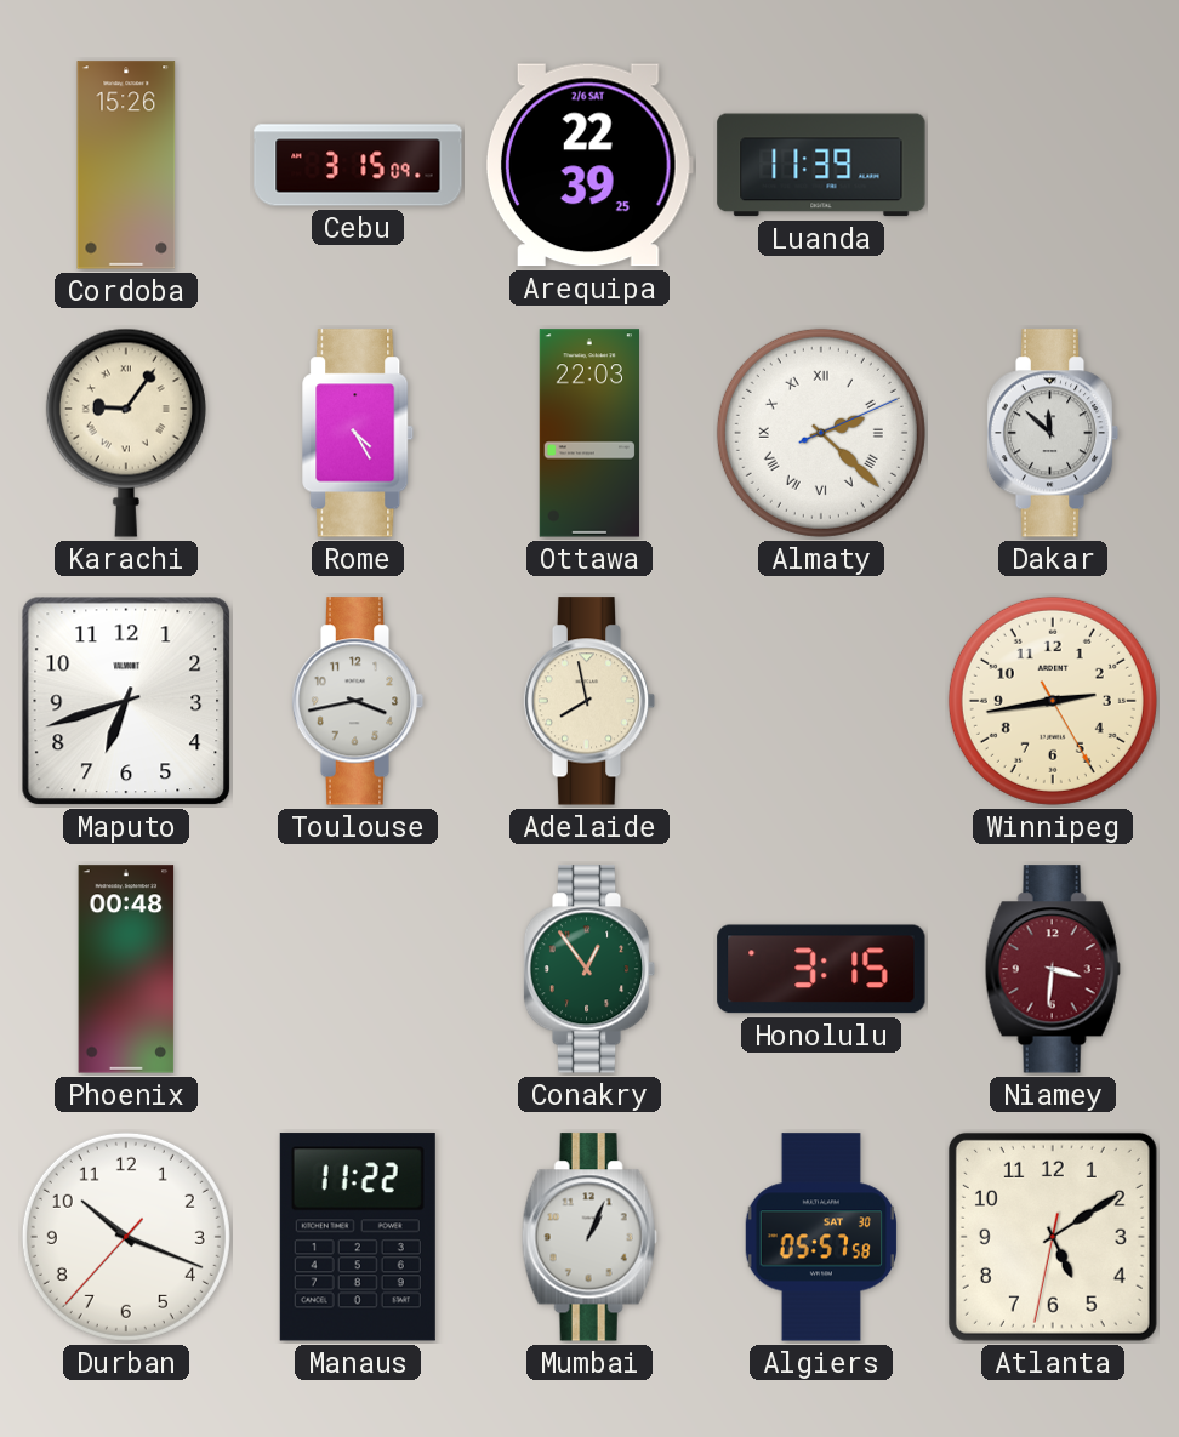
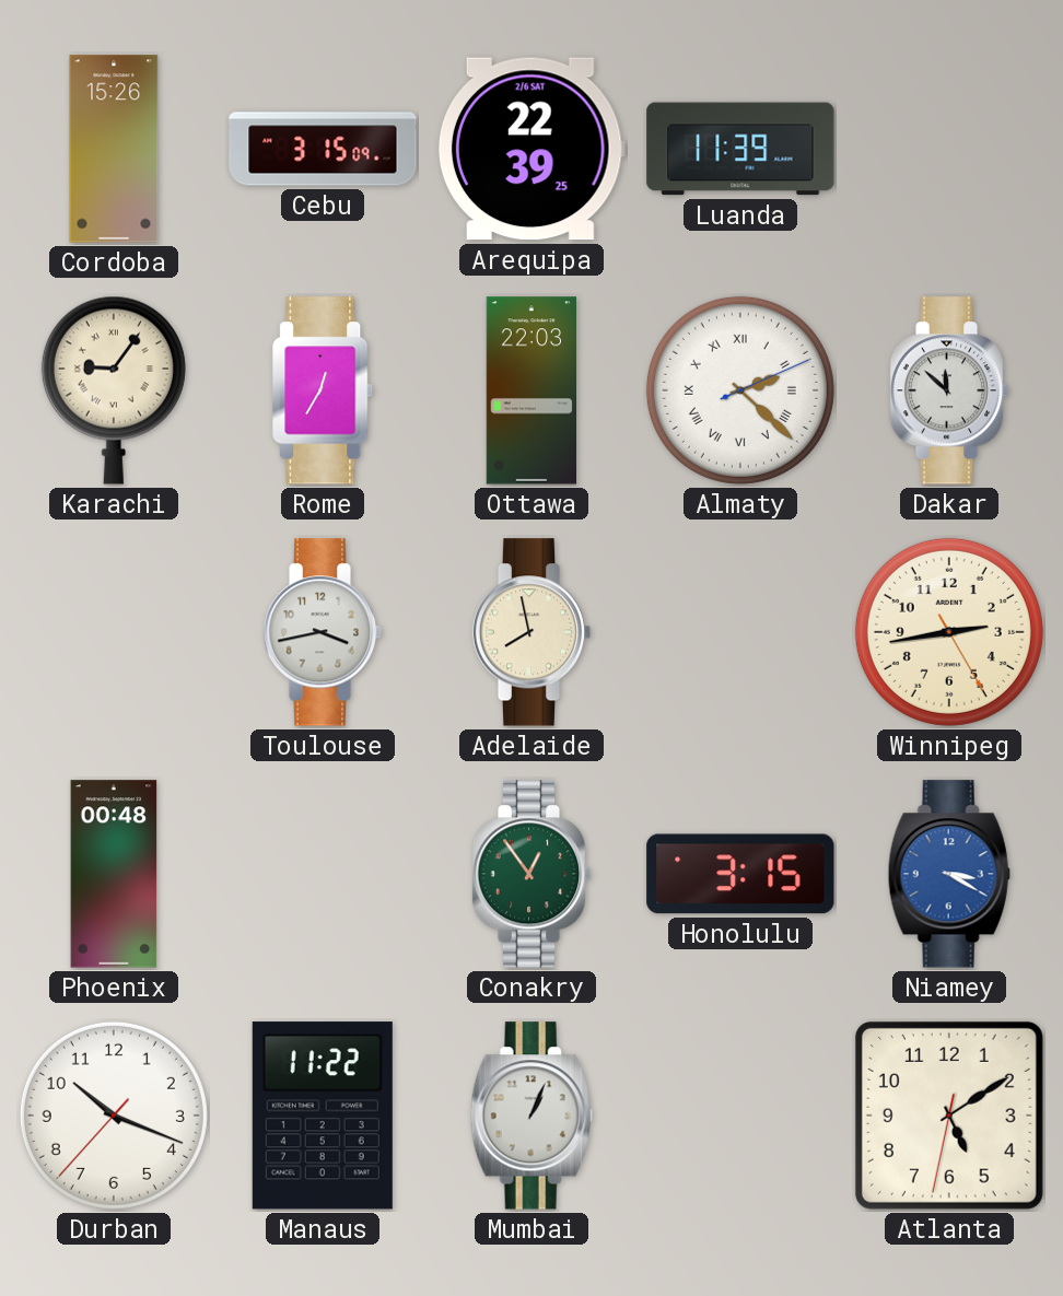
Rome: 4:25 -> 12:35 (324, 390)
Maputo: 6:42 -> none (126, 701)
Niamey: 3:31 -> 3:20 (949, 874)
Niamey dial: burgundy -> blue (949, 874)
Algiers: 05:57 -> none (821, 1237)
